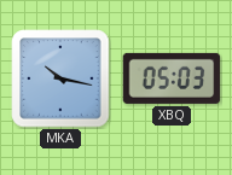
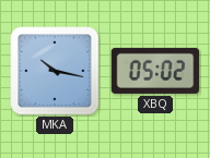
XBQ: 05:03 -> 05:02 (155, 71)
